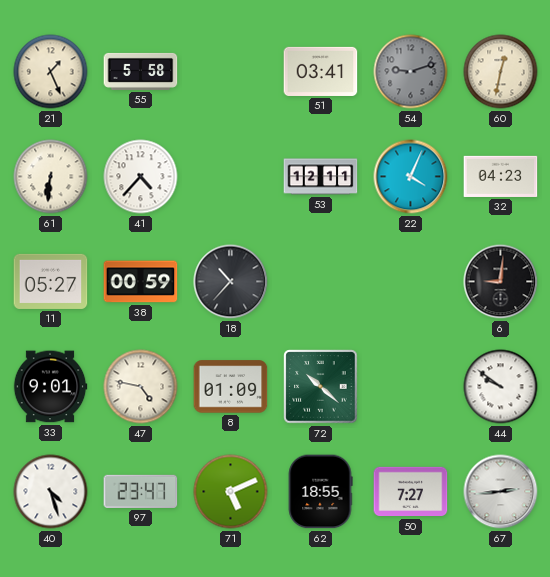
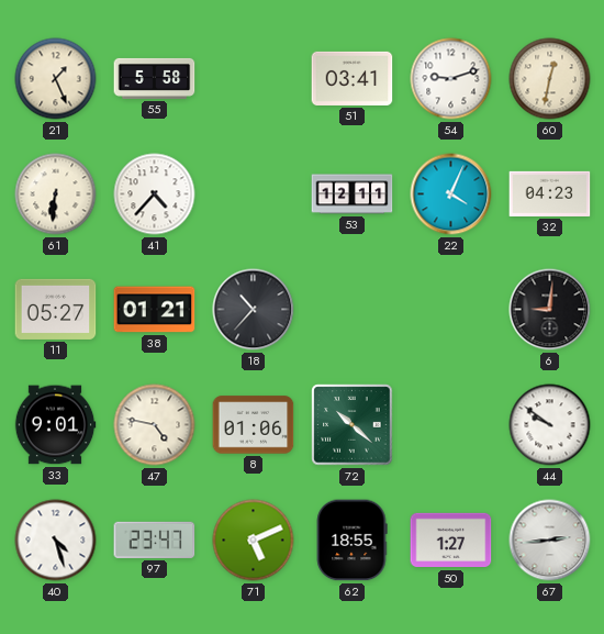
54 dial: grey -> white (451, 79)
38: 00:59 -> 01:21 (155, 310)
8: 01:09 -> 01:06 (254, 425)
50: 7:27 -> 1:27 (451, 541)
